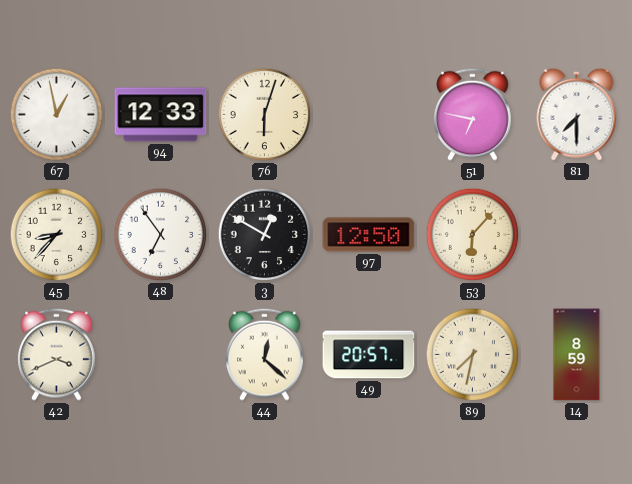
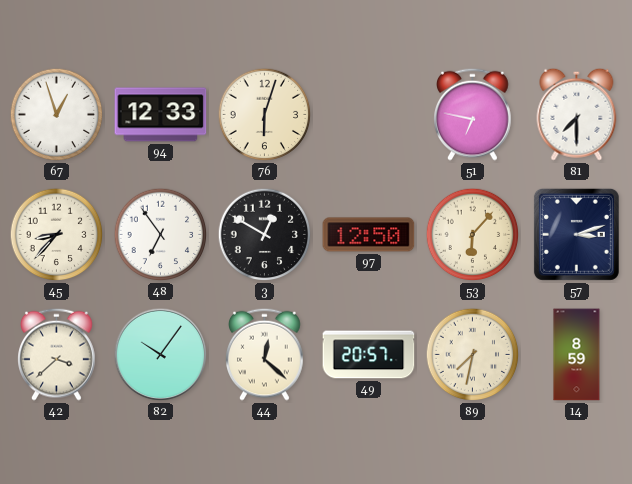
67: 12:58 -> 12:57 (57, 115)
57: none -> 3:12 (576, 234)
42: 3:41 -> 3:38 (57, 354)
82: none -> 10:06 (161, 355)
